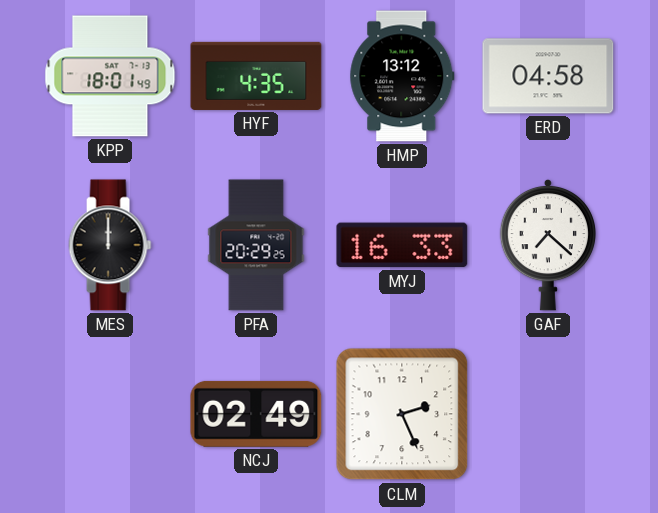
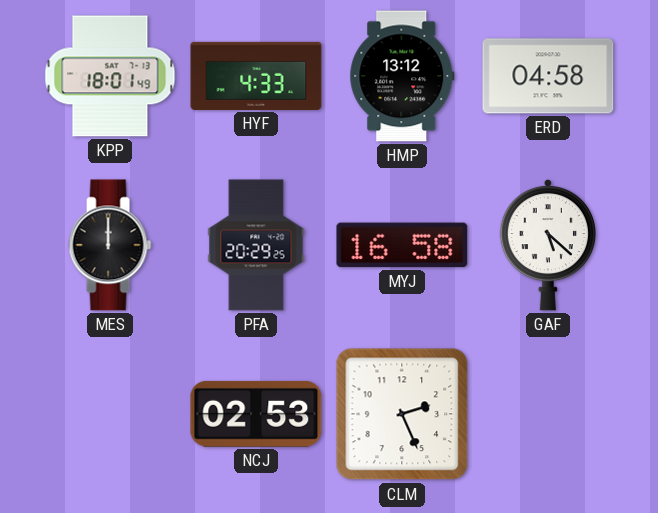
HYF: 4:35 -> 4:33 (256, 76)
MYJ: 16:33 -> 16:58 (402, 245)
GAF: 7:22 -> 5:22 (548, 245)
NCJ: 02:49 -> 02:53 (256, 414)
